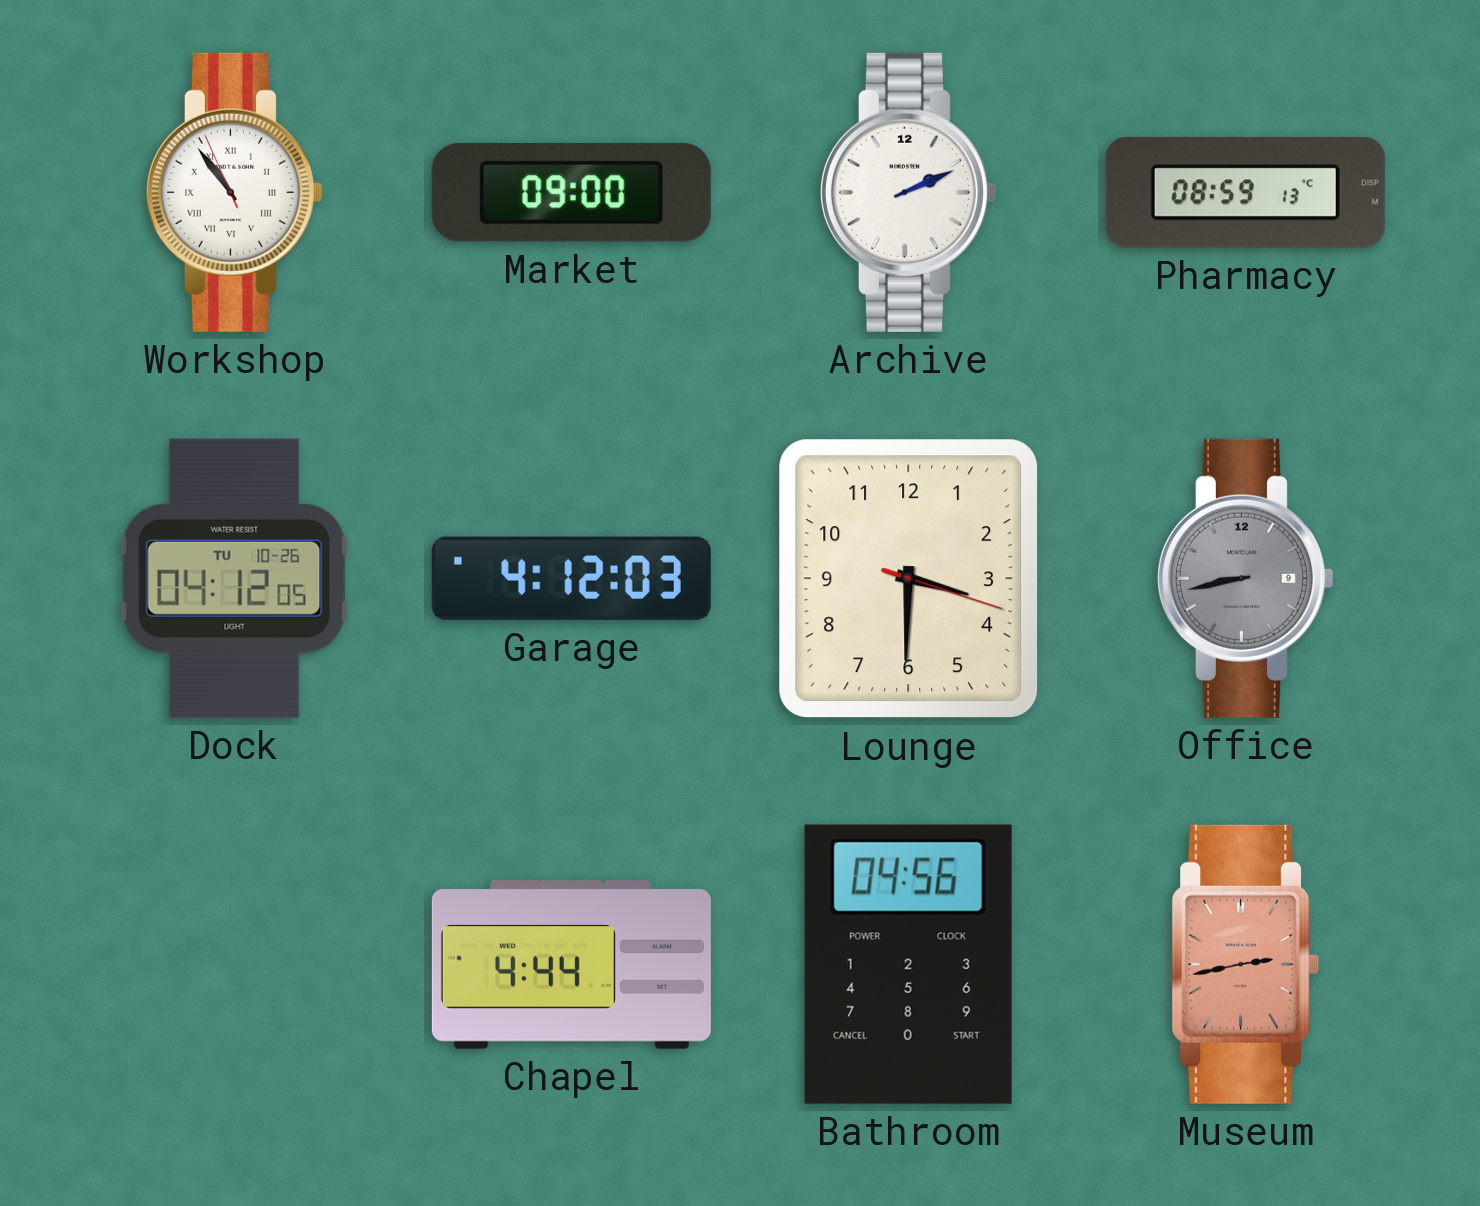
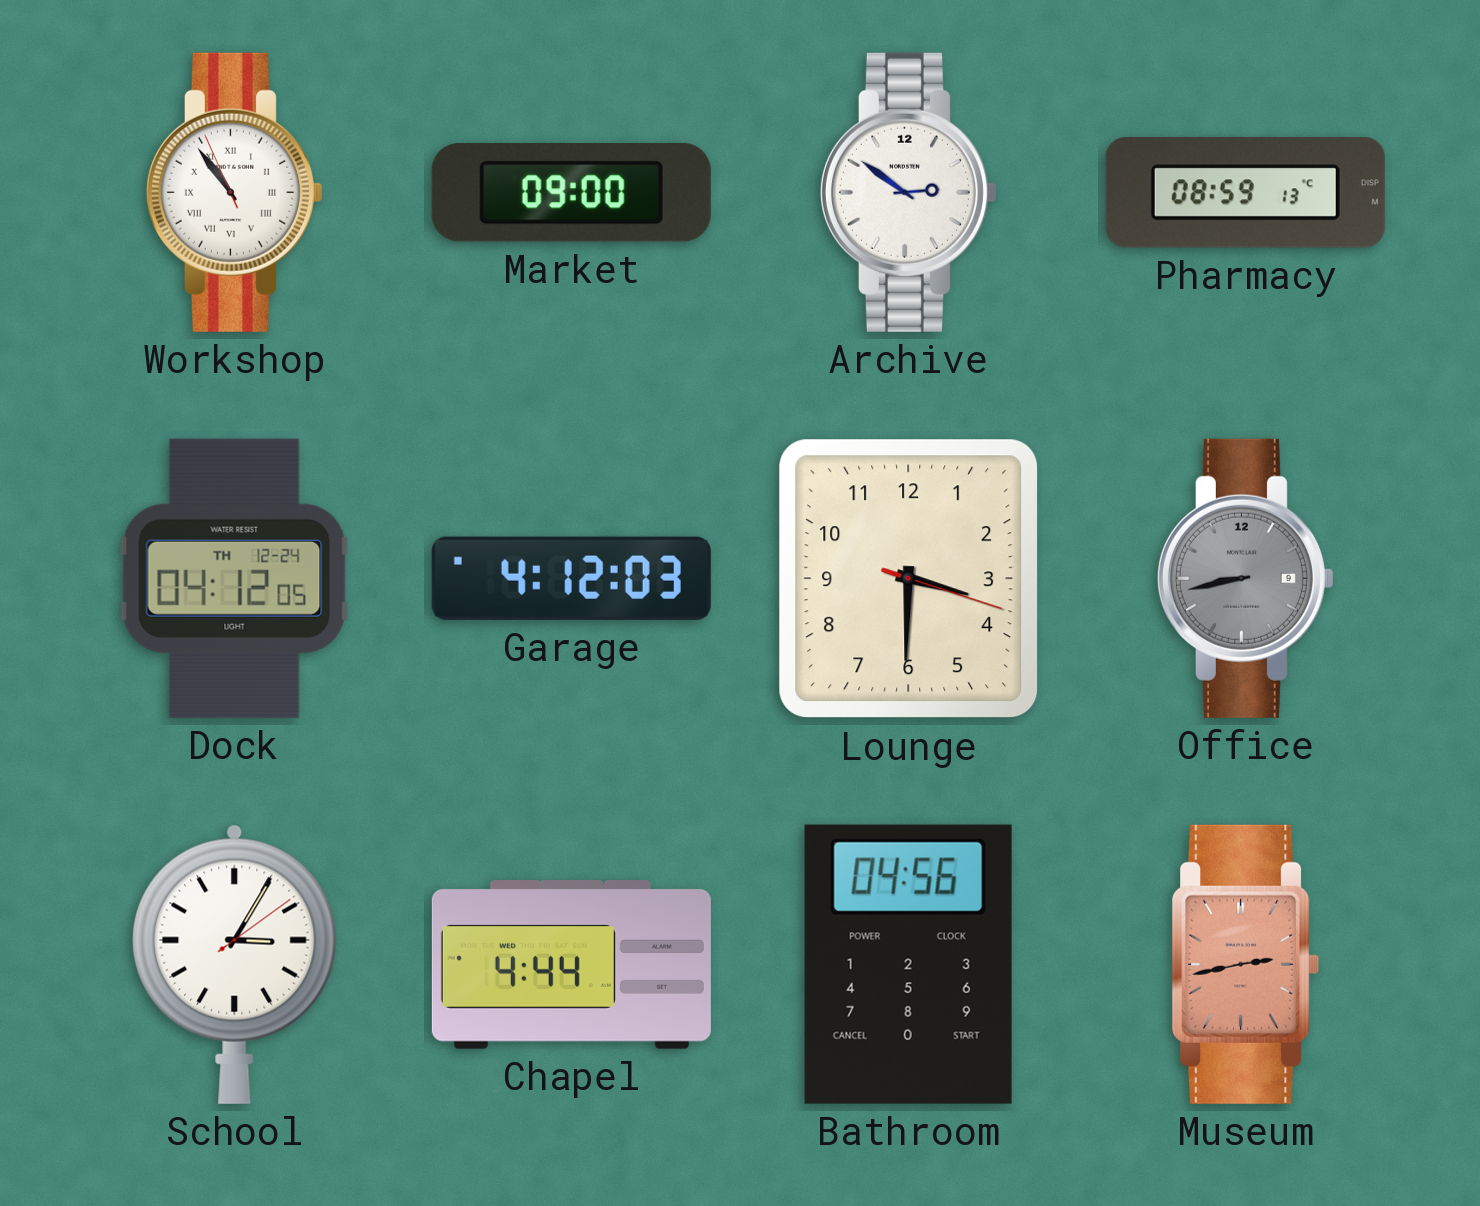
Archive: 2:11 -> 2:51 (908, 192)
Dock date: TU 10-26 -> TH 12-24 (235, 578)
School: none -> 3:05 (235, 964)
